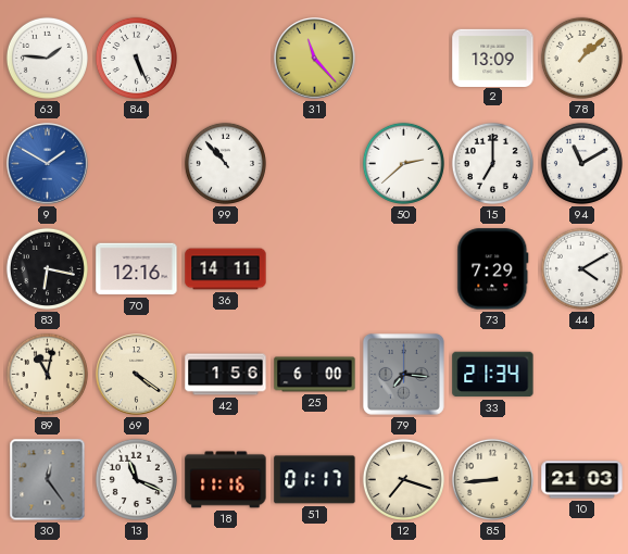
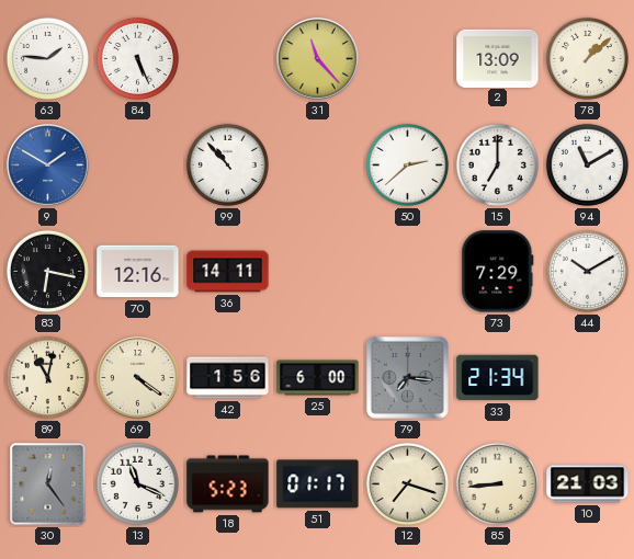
44: 4:10 -> 10:10 (587, 271)
18: 11:16 -> 5:23 (228, 484)
